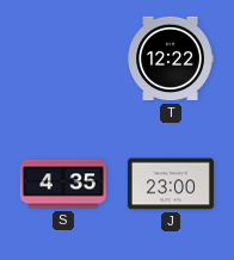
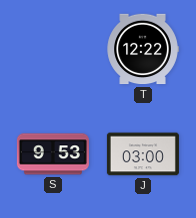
S: 4:35 -> 9:53 (53, 154)
J: 23:00 -> 03:00 (143, 154)
